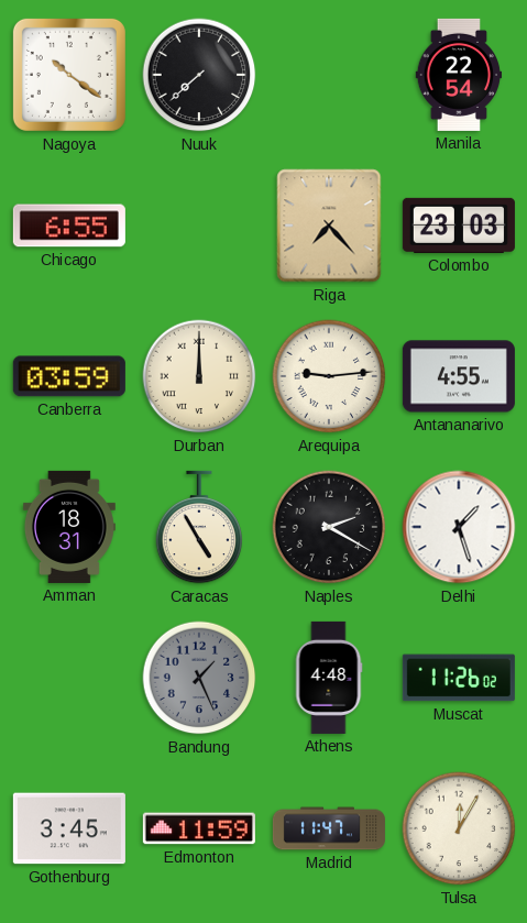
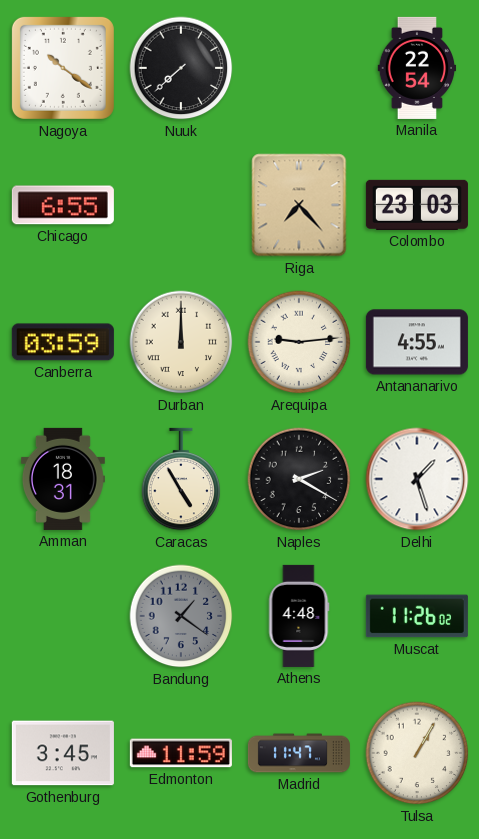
Bandung: 1:26 -> 1:21 (181, 616)
Tulsa: 12:05 -> 1:05 (417, 753)
